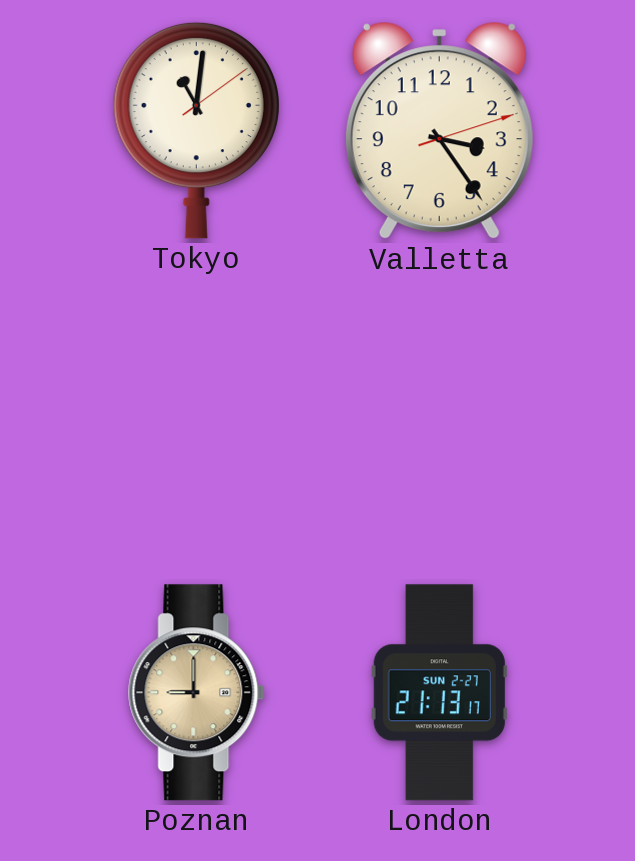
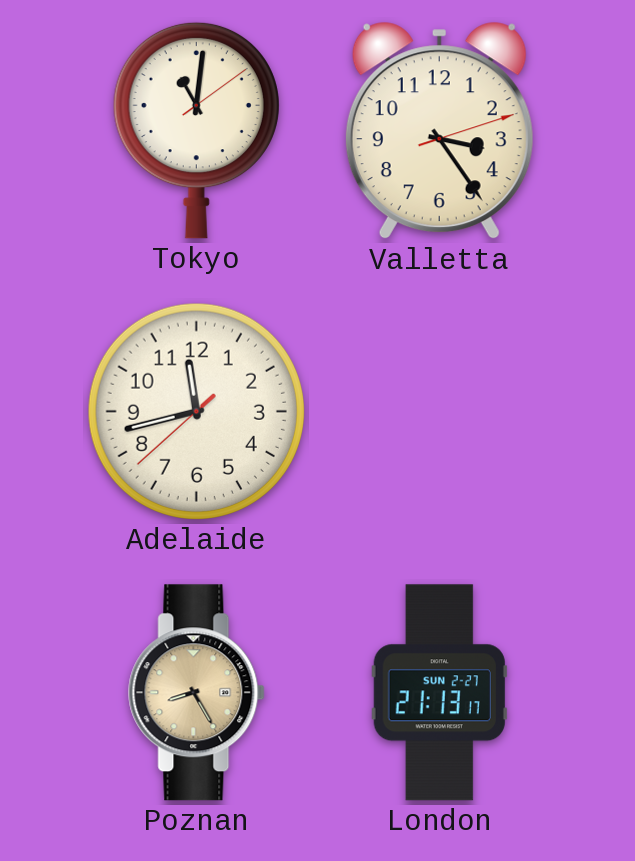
Adelaide: none -> 11:42 (196, 411)
Poznan: 9:00 -> 8:25 (197, 693)
